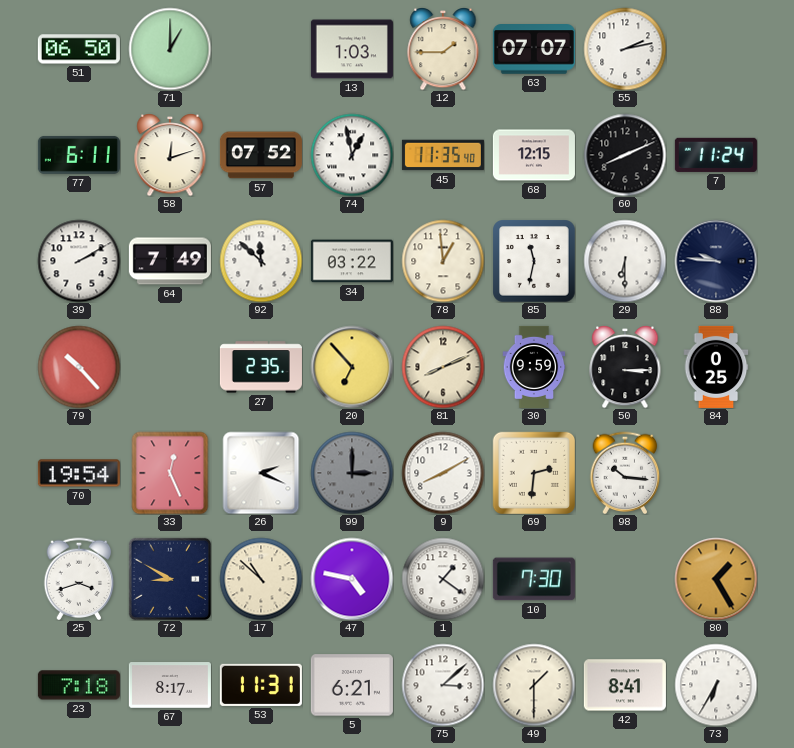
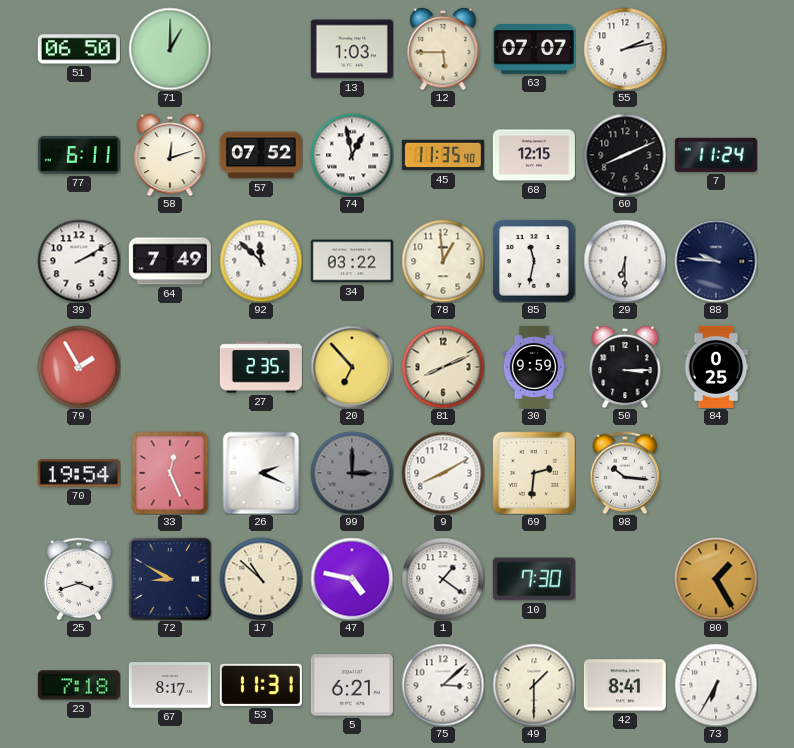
12: 1:45 -> 5:45 (443, 49)
79: 10:23 -> 1:55 (79, 367)
